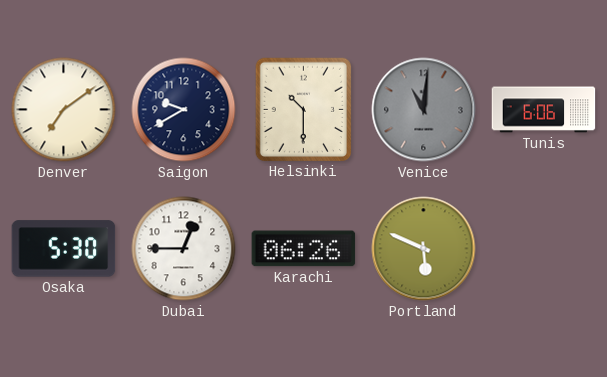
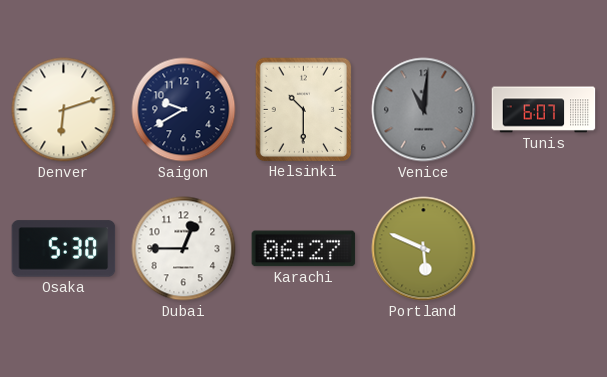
Denver: 7:09 -> 6:12 (64, 110)
Tunis: 6:06 -> 6:07 (544, 110)
Karachi: 06:26 -> 06:27 (304, 249)
